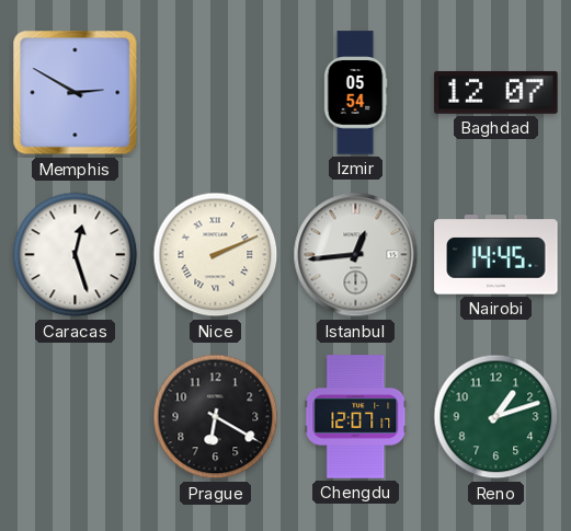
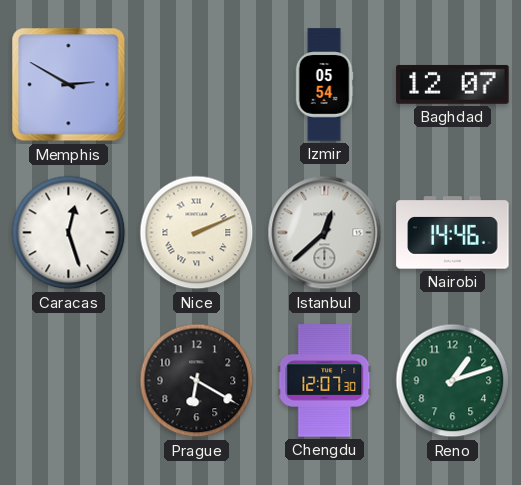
Istanbul: 12:44 -> 12:38 (325, 233)
Nairobi: 14:45 -> 14:46 (453, 233)
Chengdu: 12:07:17 -> 12:07:30 (325, 381)
